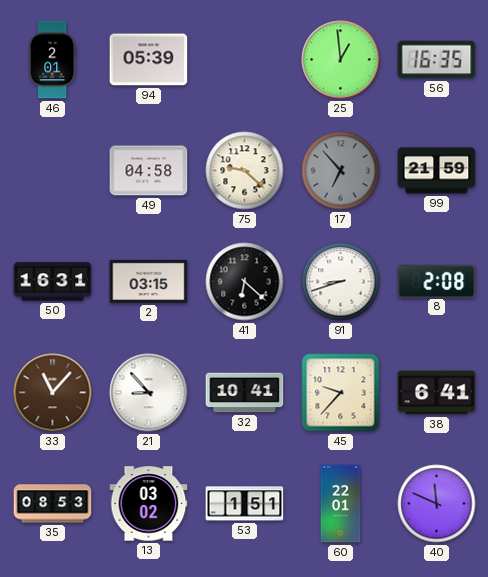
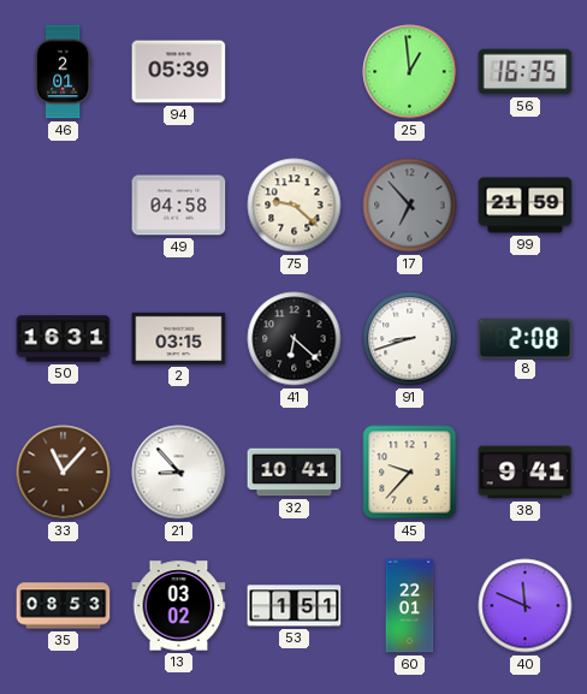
38: 6:41 -> 9:41 (526, 473)
